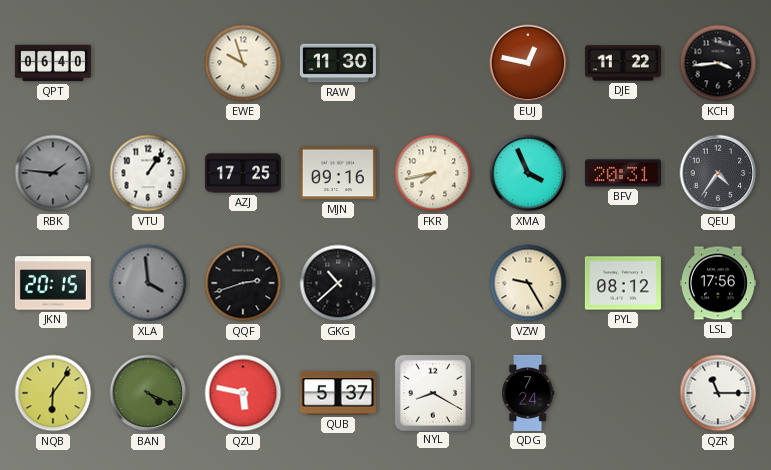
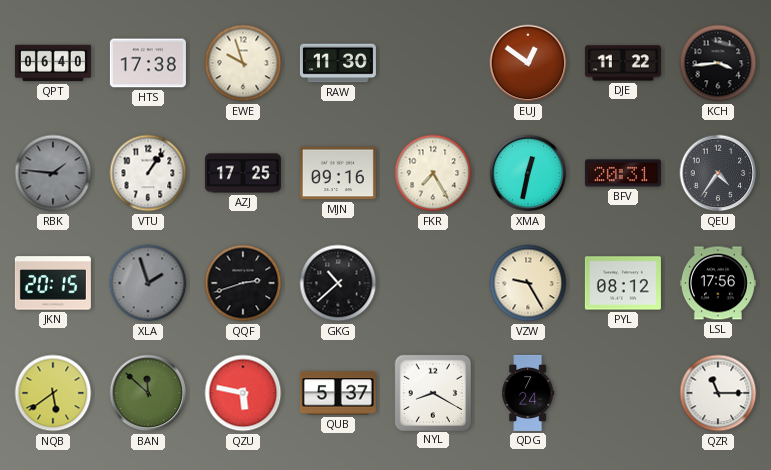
HTS: none -> 17:38 (148, 63)
EUJ: 12:47 -> 12:51 (528, 63)
FKR: 7:43 -> 7:25 (433, 173)
XMA: 3:56 -> 12:32 (528, 173)
XLA: 3:59 -> 1:57 (148, 283)
NQB: 6:06 -> 5:39 (53, 393)
BAN: 4:19 -> 11:52 (148, 393)
